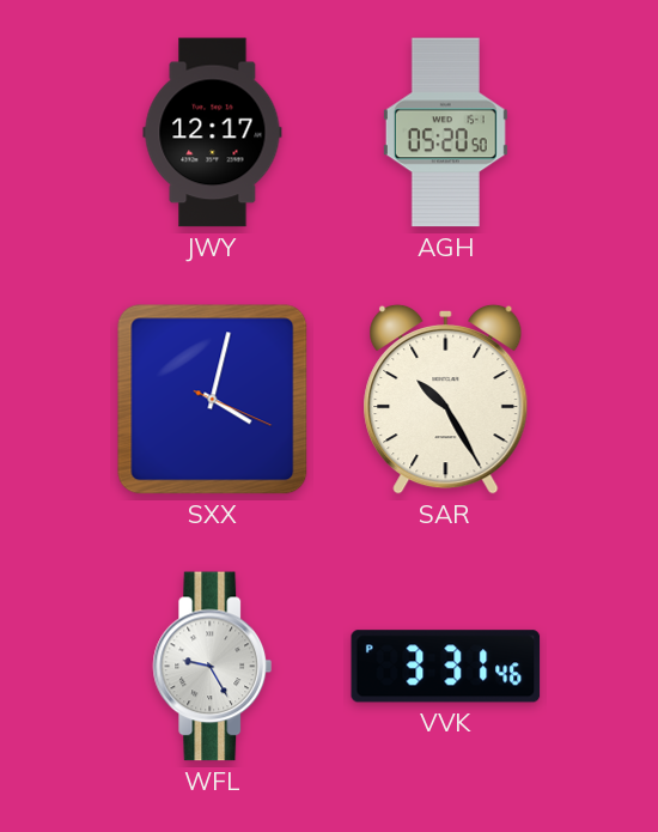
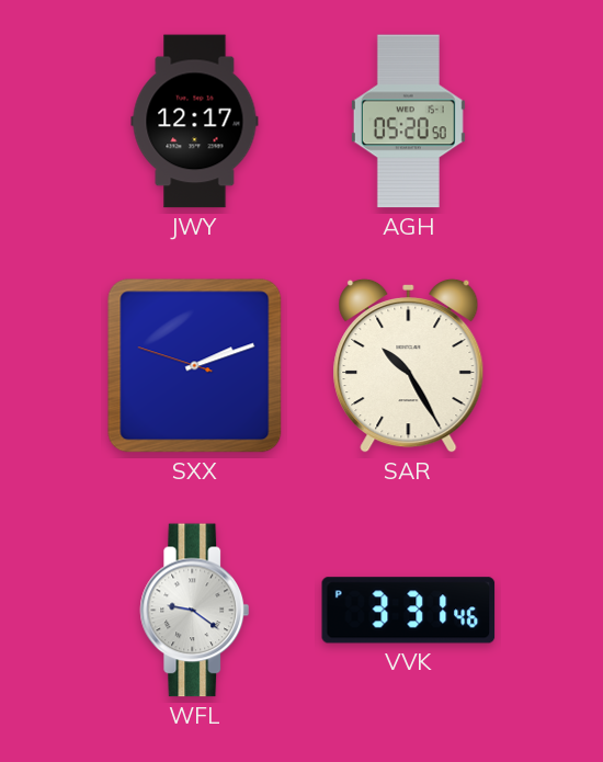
SXX: 4:02 -> 2:11 (195, 366)
WFL: 9:25 -> 9:21 (195, 611)
